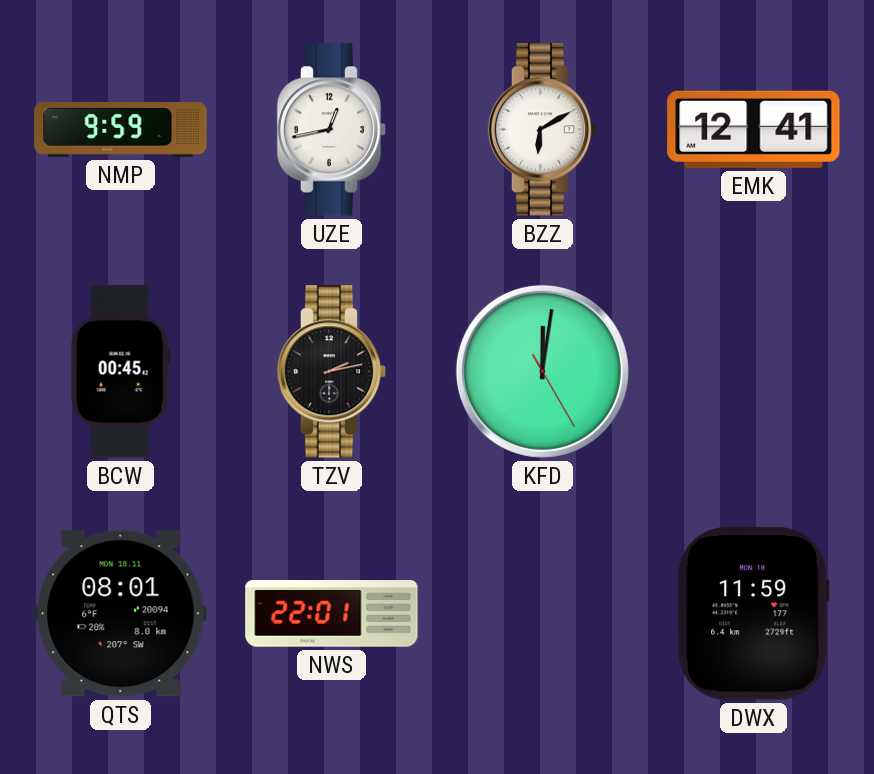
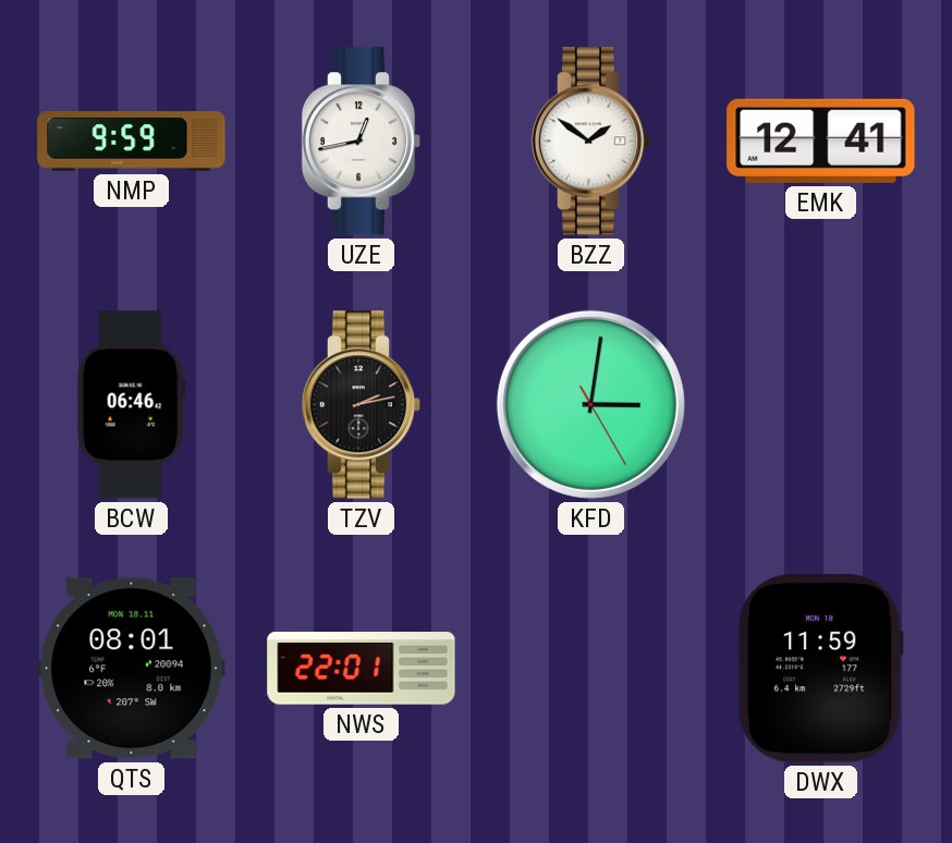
BZZ: 6:10 -> 1:51 (591, 142)
BCW: 00:45 -> 06:46 (131, 405)
KFD: 12:01 -> 3:01 (590, 404)
